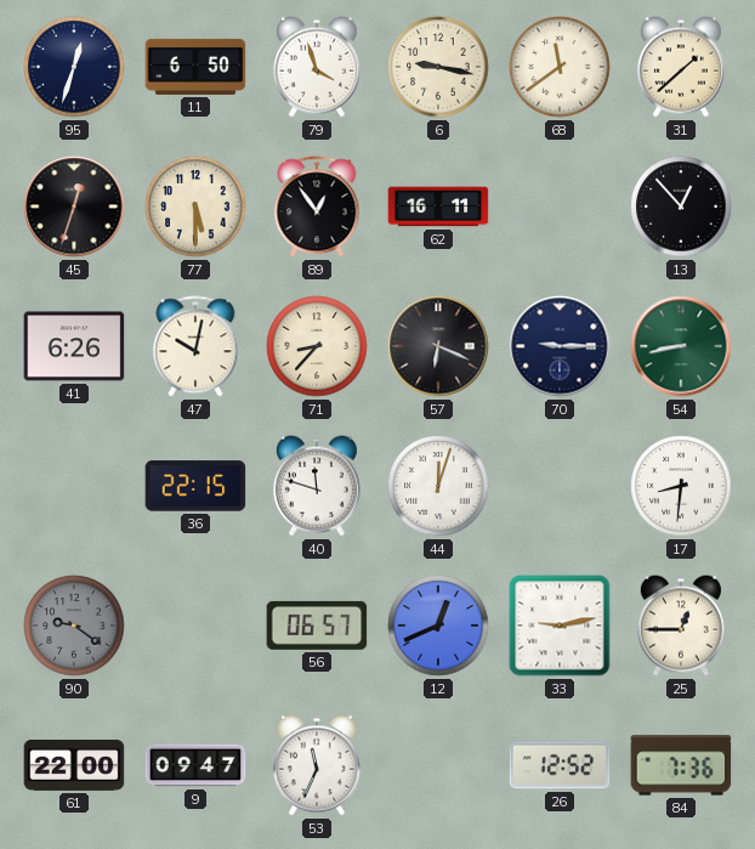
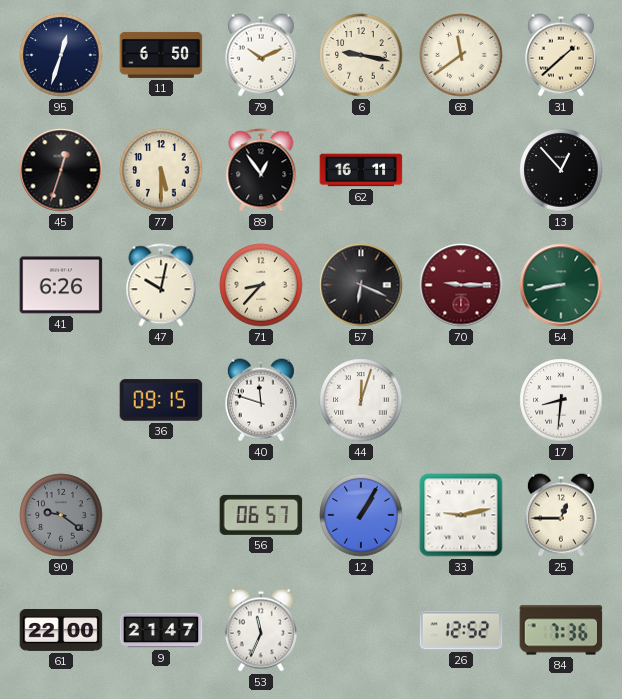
79: 3:57 -> 10:11 (261, 55)
70 dial: navy -> burgundy (461, 285)
36: 22:15 -> 09:15 (161, 400)
12: 12:41 -> 1:05 (361, 515)
9: 09:47 -> 21:47 (161, 630)
